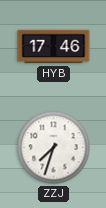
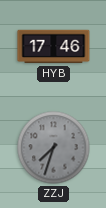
ZZJ dial: white -> grey (54, 148)
